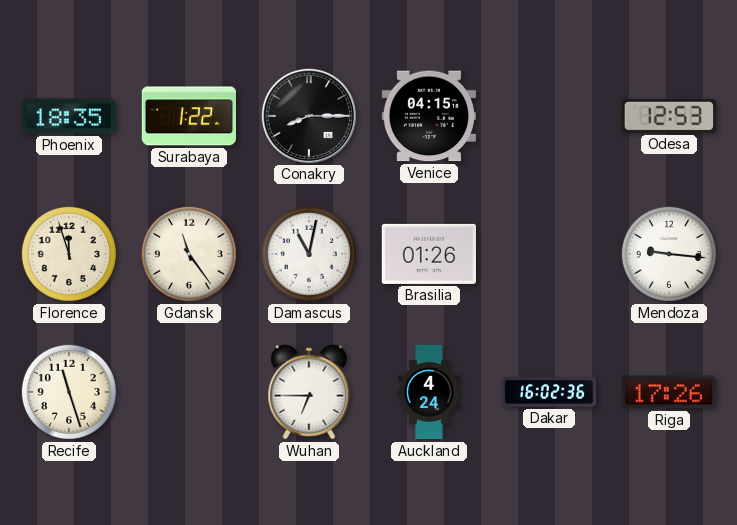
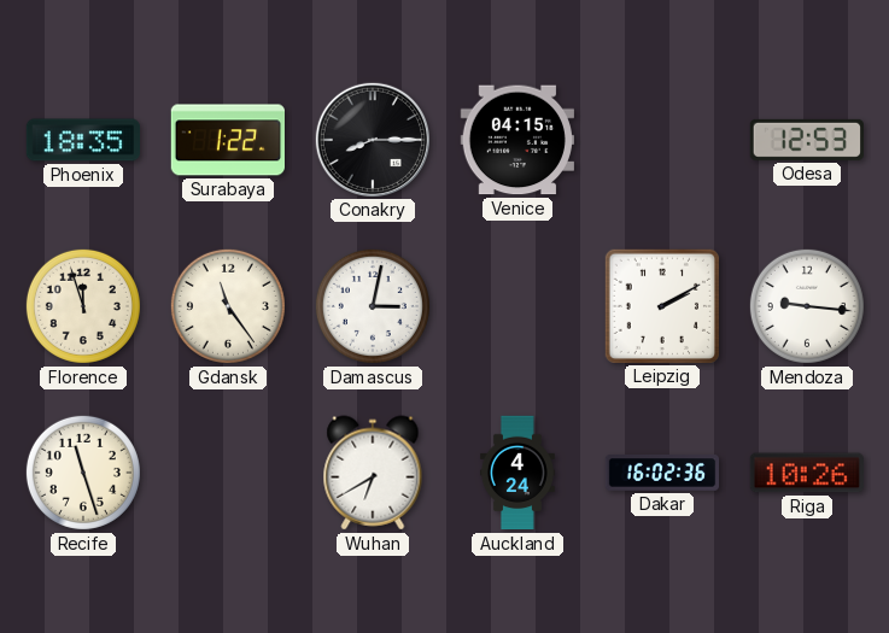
Damascus: 11:02 -> 3:02 (373, 306)
Brasilia: 01:26 -> none (428, 254)
Leipzig: none -> 2:10 (661, 305)
Wuhan: 6:45 -> 6:40 (373, 473)
Riga: 17:26 -> 10:26 (807, 473)
